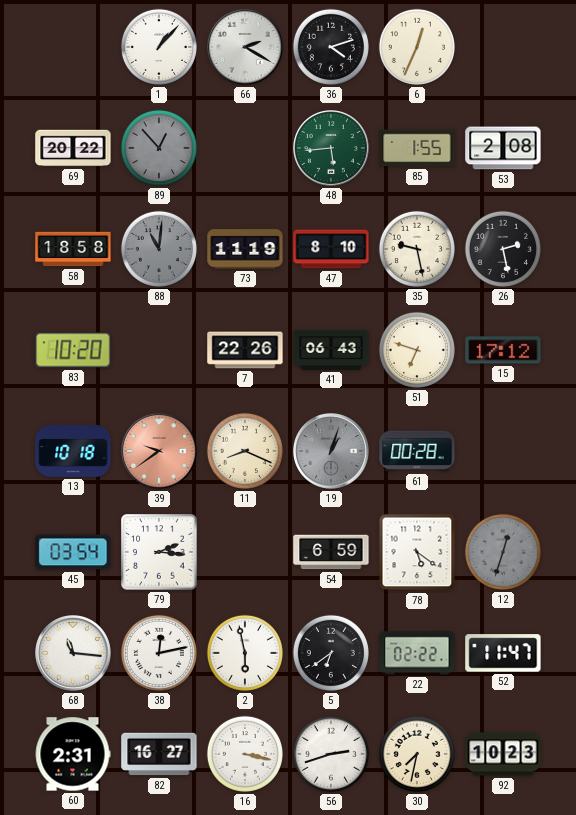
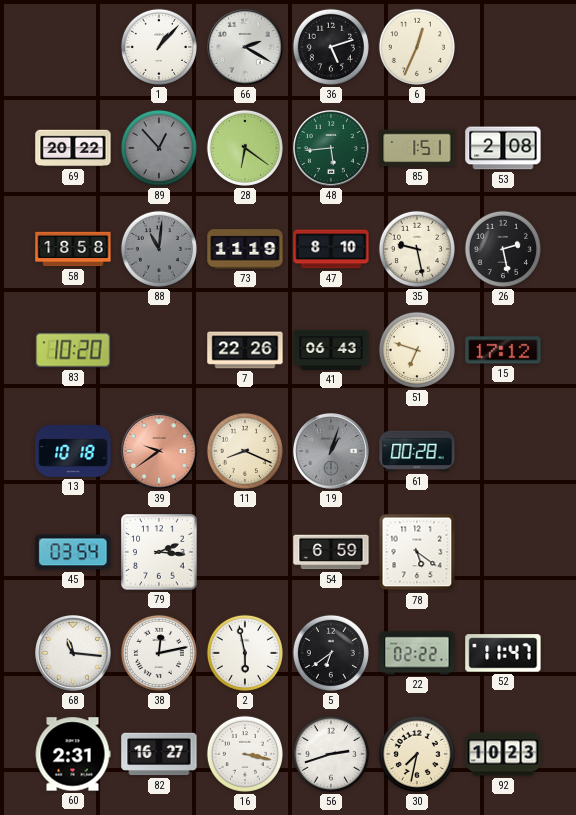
36: 4:12 -> 5:12 (331, 47)
28: none -> 6:21 (245, 148)
85: 1:55 -> 1:51 (417, 148)
12: 12:33 -> none (503, 552)
